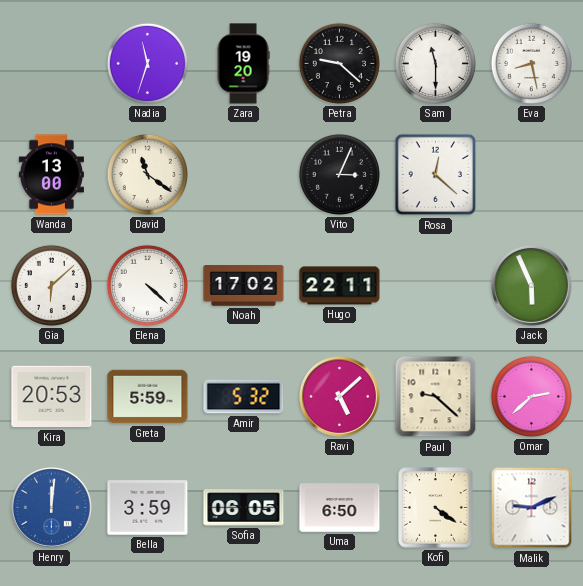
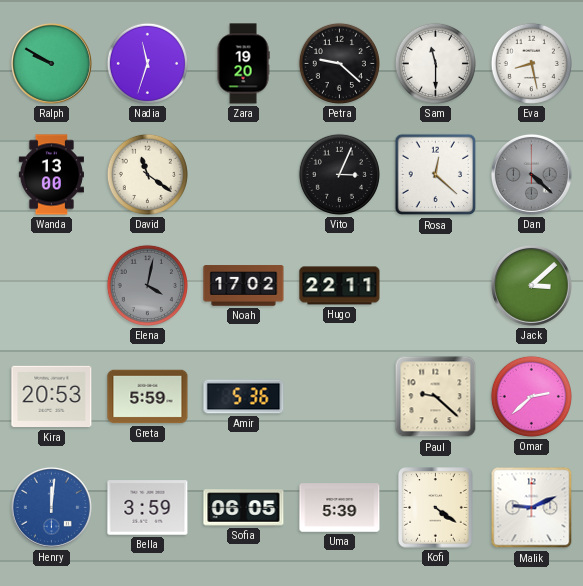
Ralph: none -> 9:50 (51, 63)
Dan: none -> 4:22 (531, 174)
Gia: 6:08 -> none (51, 285)
Elena: 4:22 -> 4:02 (147, 285)
Elena dial: white -> grey (147, 285)
Jack: 5:56 -> 3:08 (531, 285)
Amir: 5:32 -> 5:36 (244, 397)
Ravi: 5:08 -> none (339, 396)
Uma: 6:50 -> 5:39 (340, 508)
